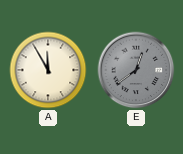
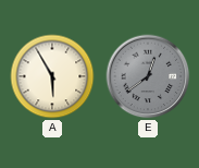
A: 11:55 -> 5:55 (52, 76)
